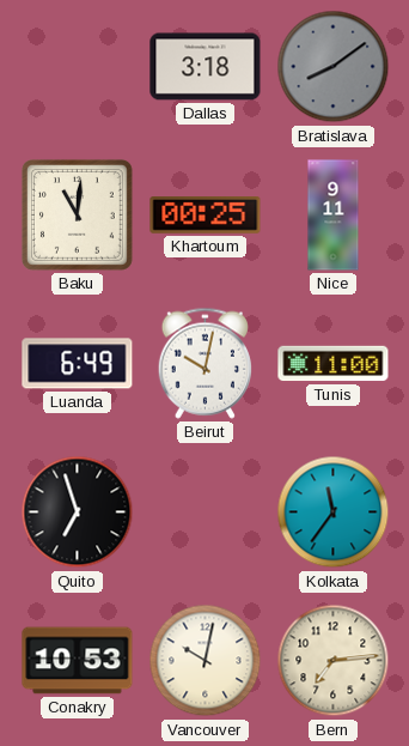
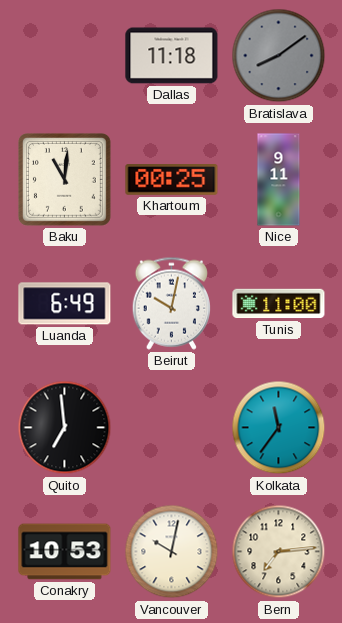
Dallas: 3:18 -> 11:18 (172, 56)
Quito: 6:57 -> 6:59 (65, 428)
